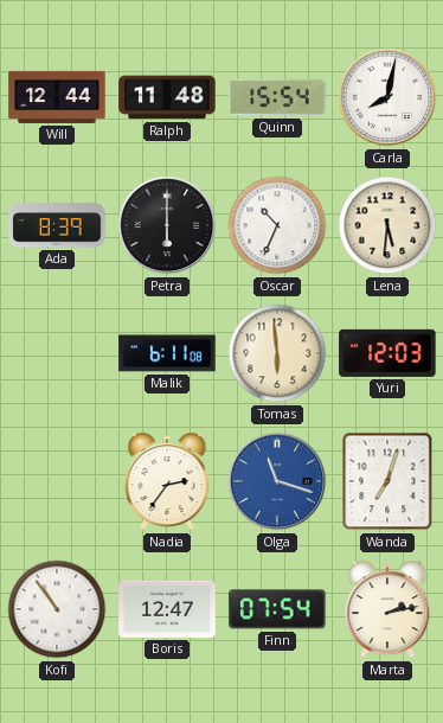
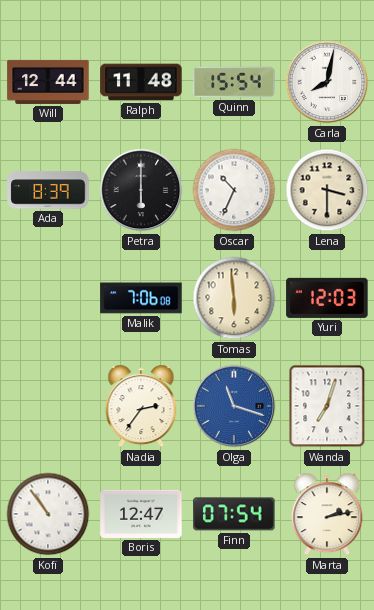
Lena: 5:31 -> 3:30 (327, 190)
Malik: 6:11 -> 7:06 (141, 298)
